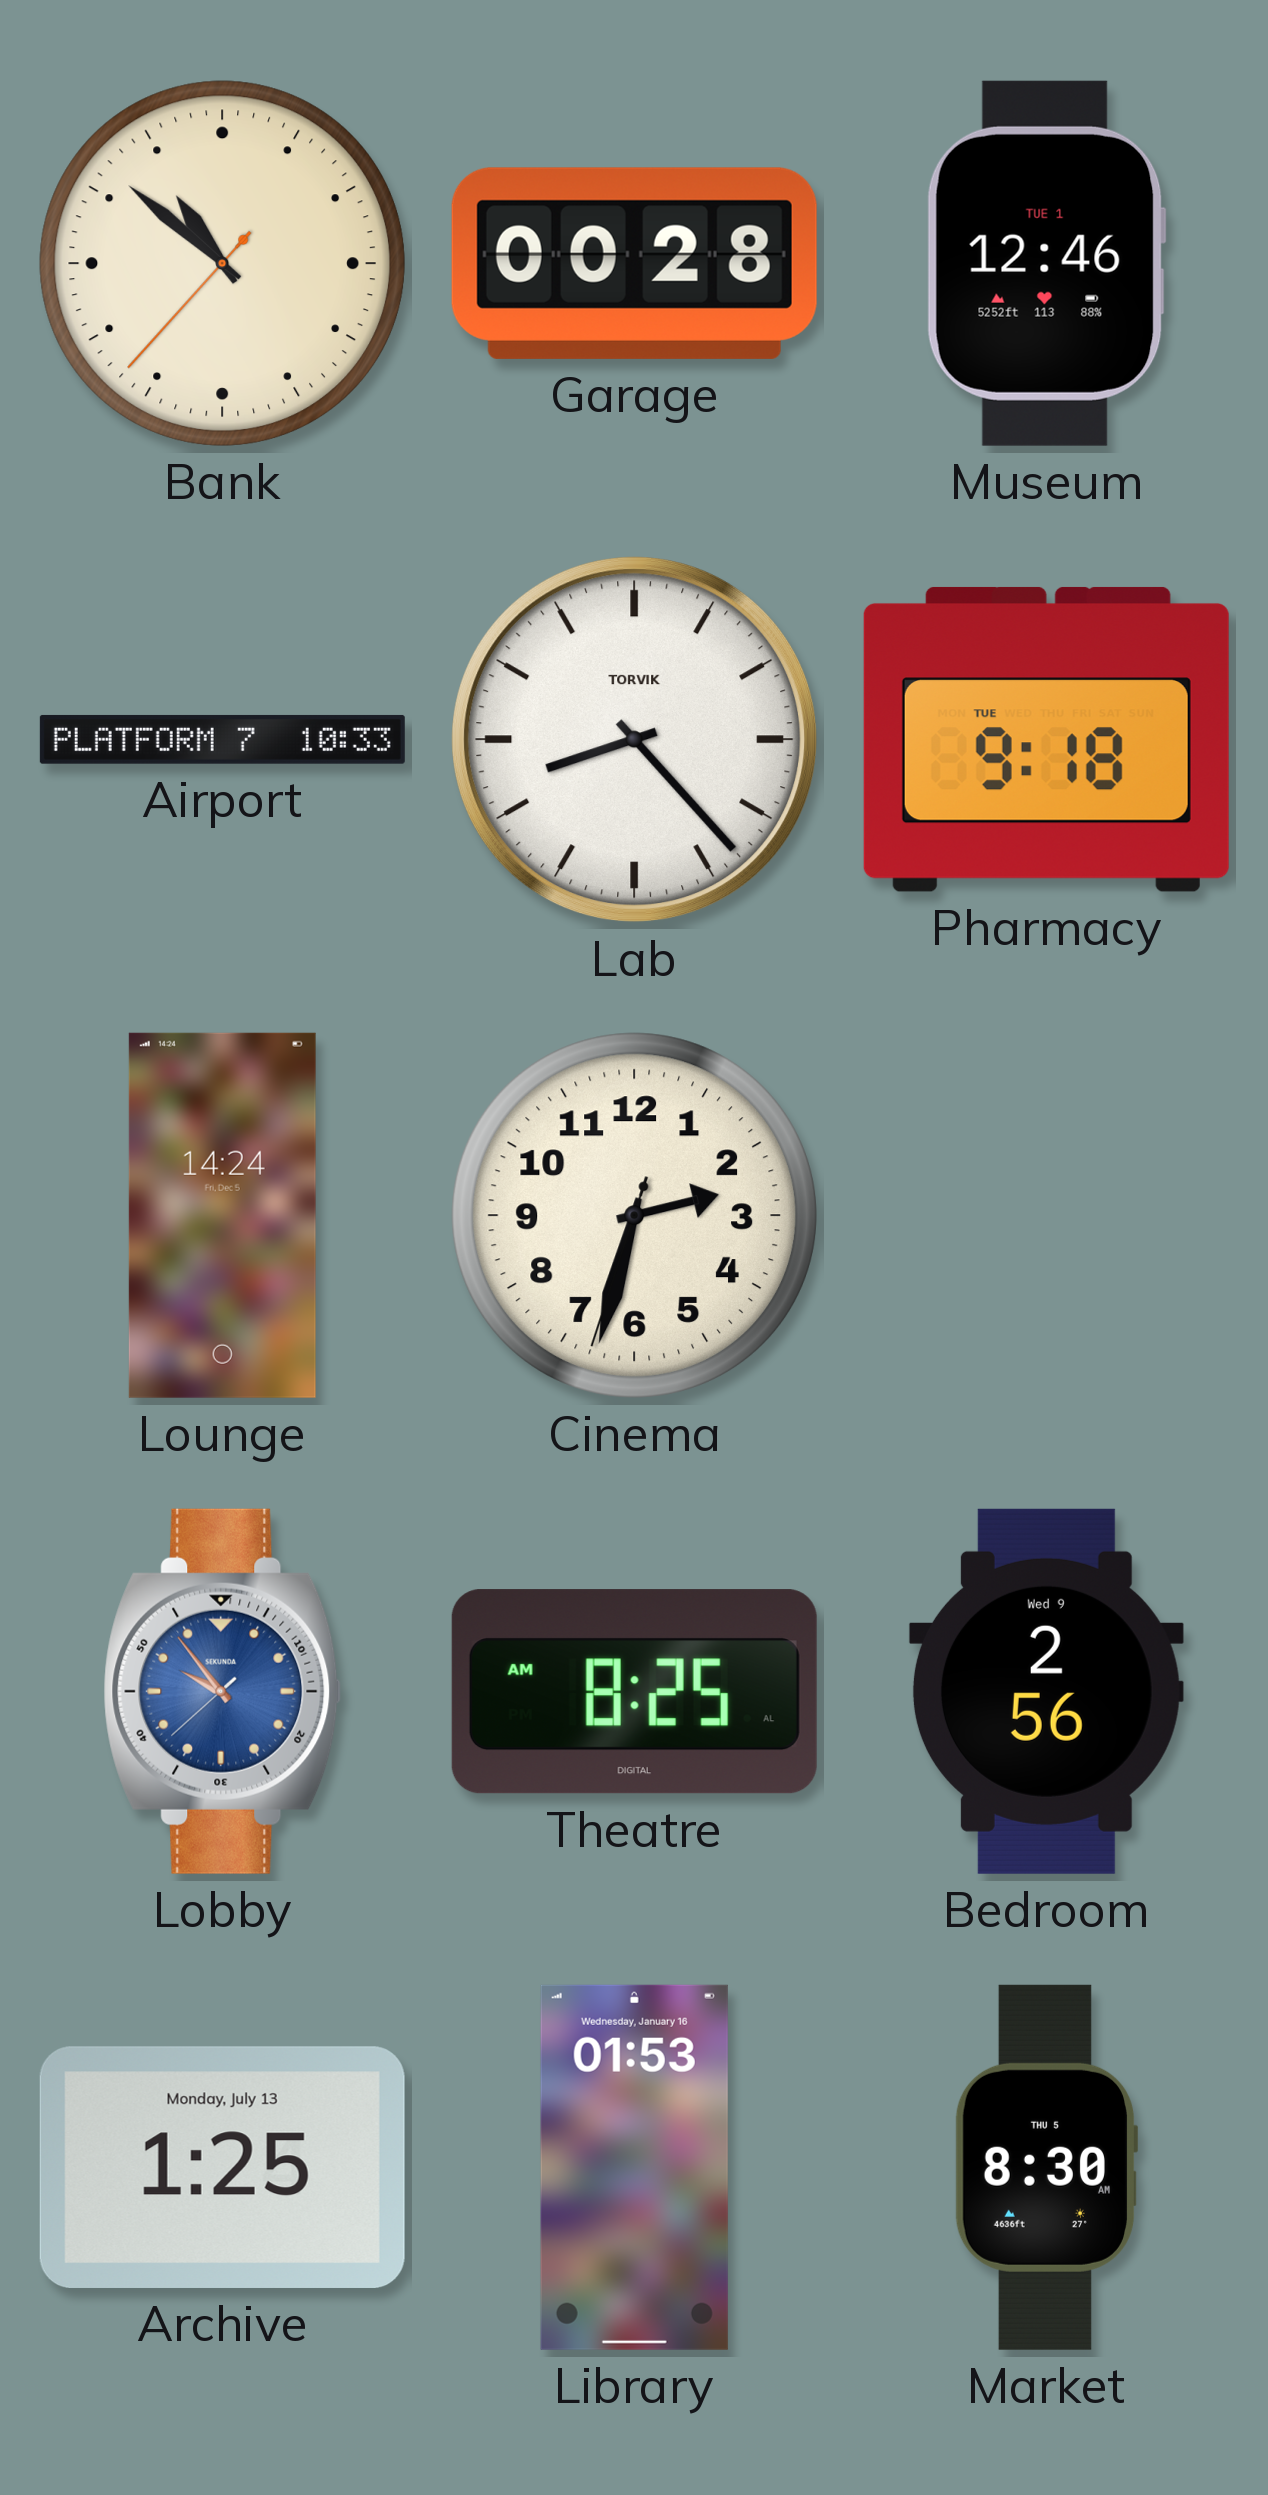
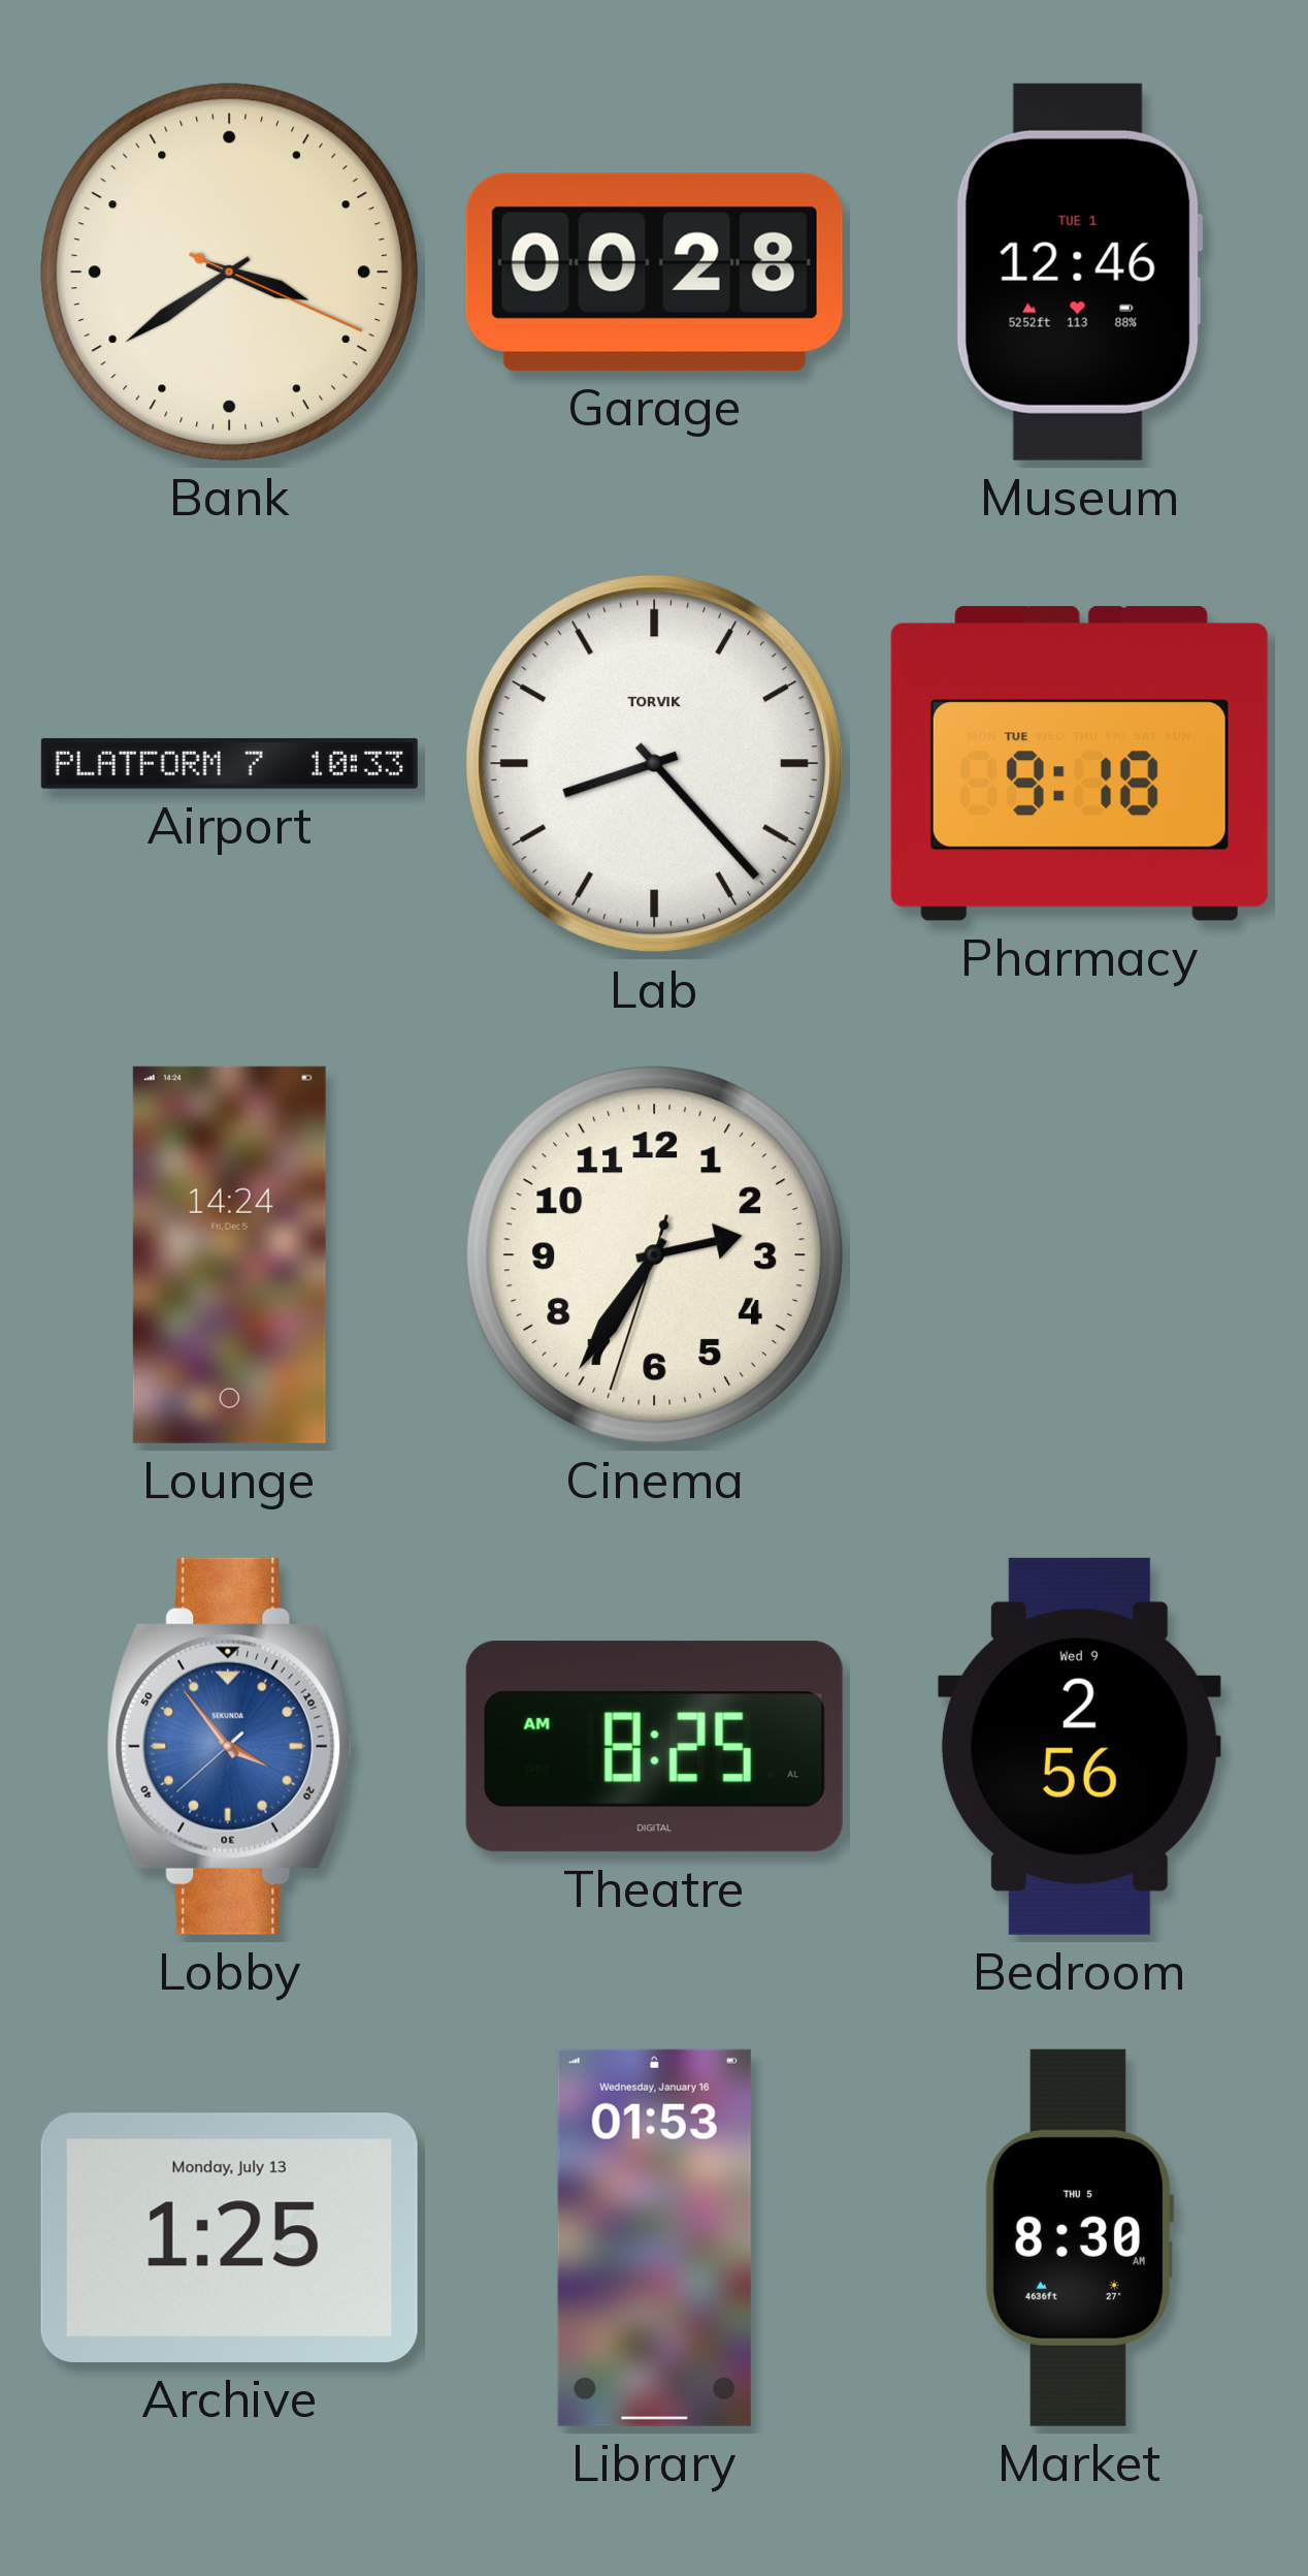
Bank: 10:51 -> 3:39 (229, 272)
Cinema: 2:32 -> 2:35 (654, 1254)
Lobby: 9:53 -> 3:53 (230, 1746)
